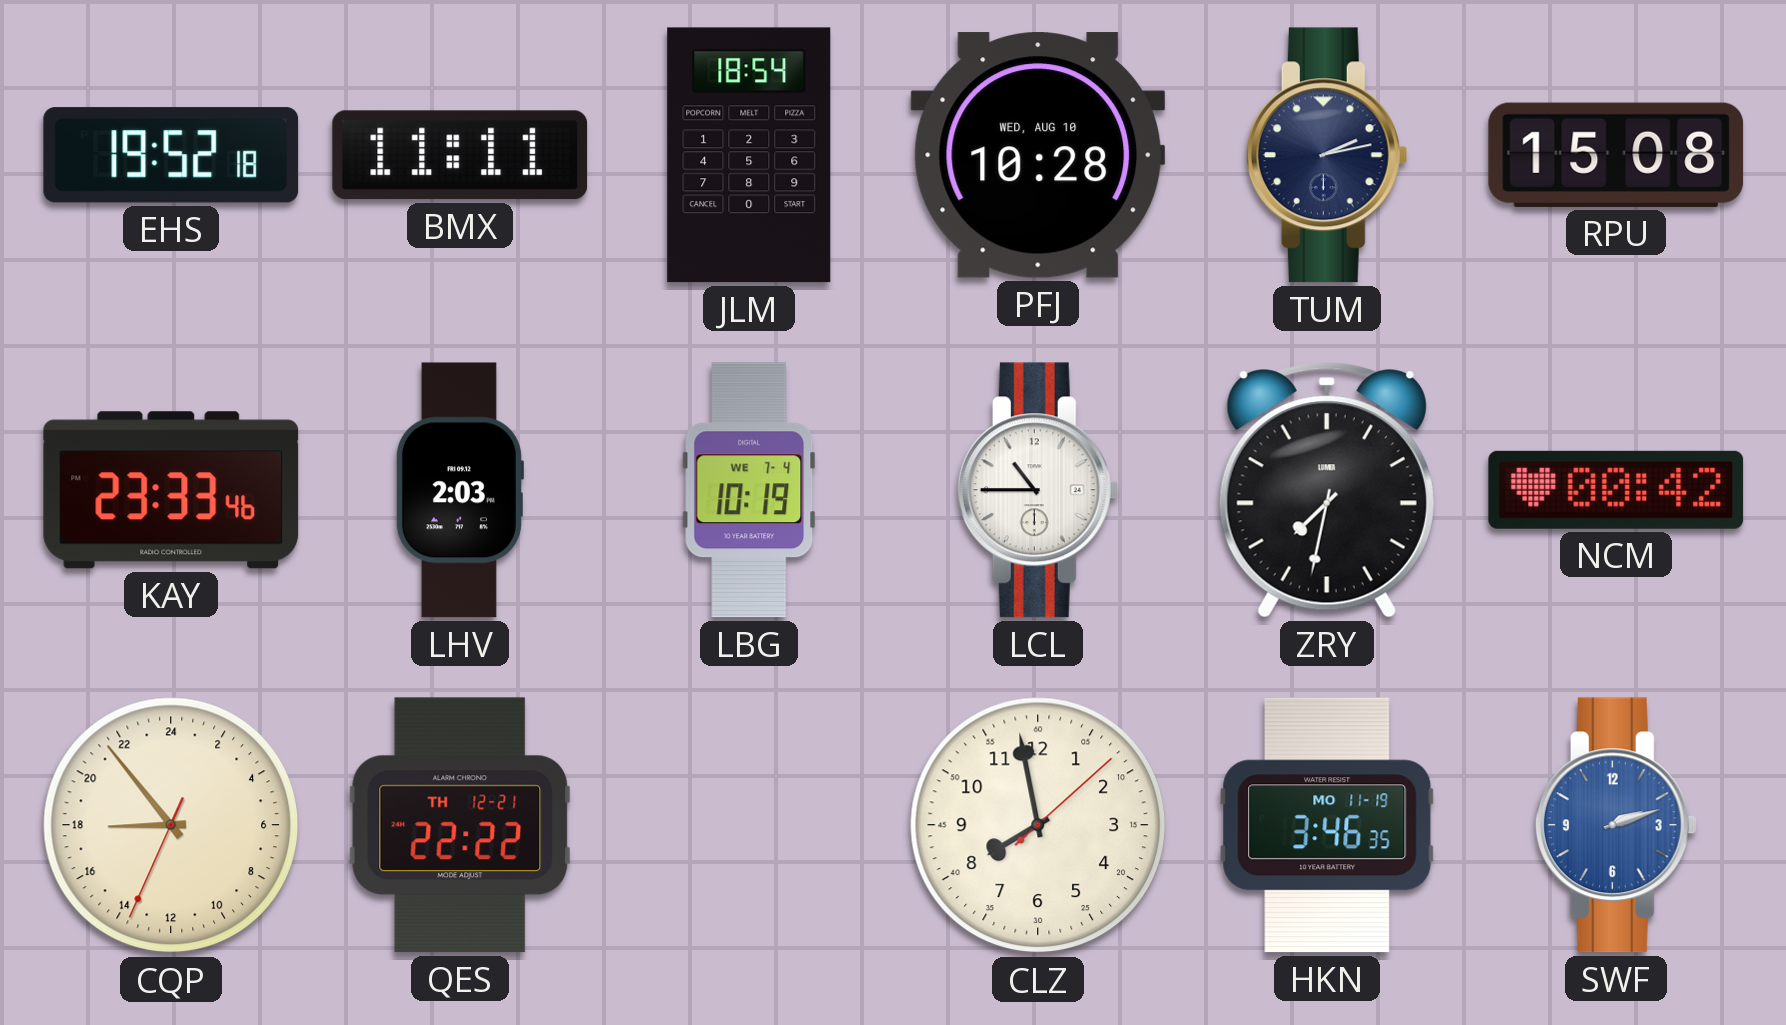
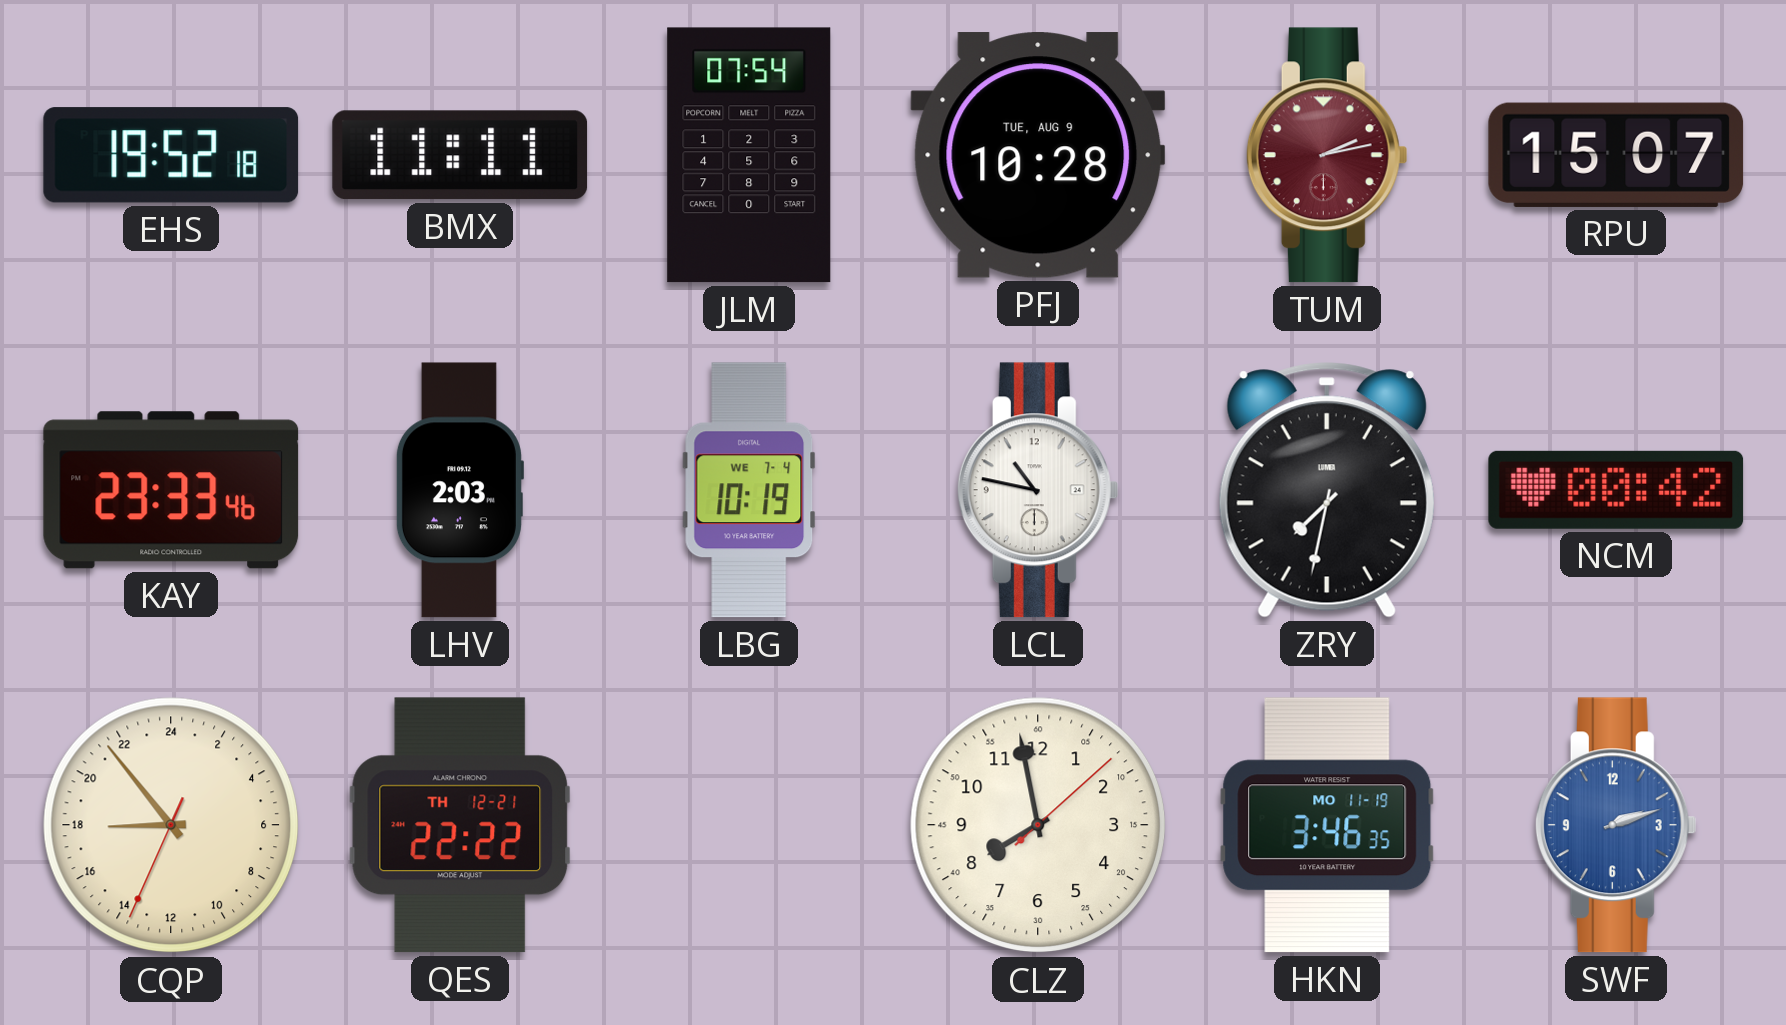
JLM: 18:54 -> 07:54 (749, 155)
PFJ date: WED, AUG 10 -> TUE, AUG 9 (1038, 155)
TUM dial: navy -> burgundy (1327, 155)
RPU: 15:08 -> 15:07 (1616, 155)
LCL: 10:45 -> 10:47 (1038, 490)
